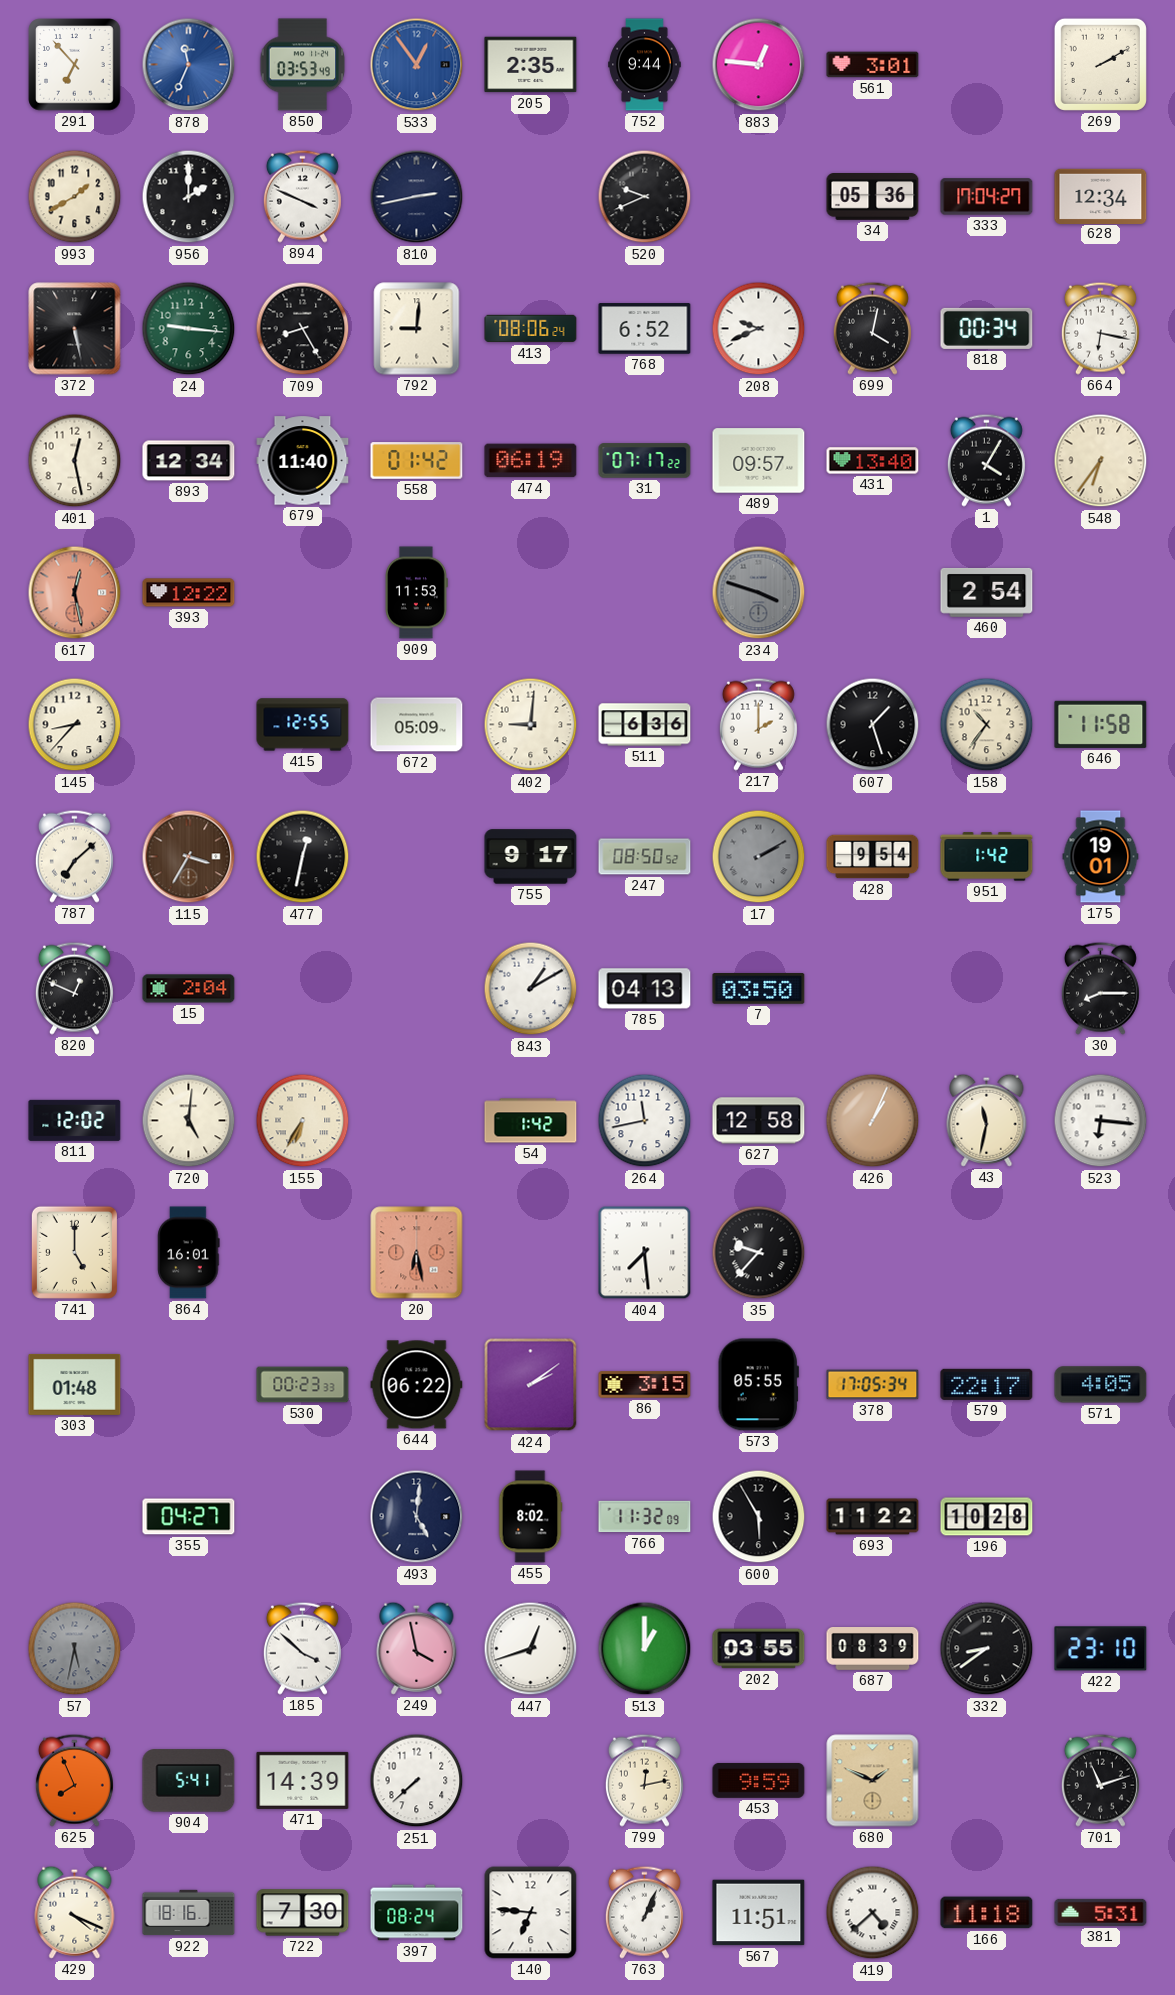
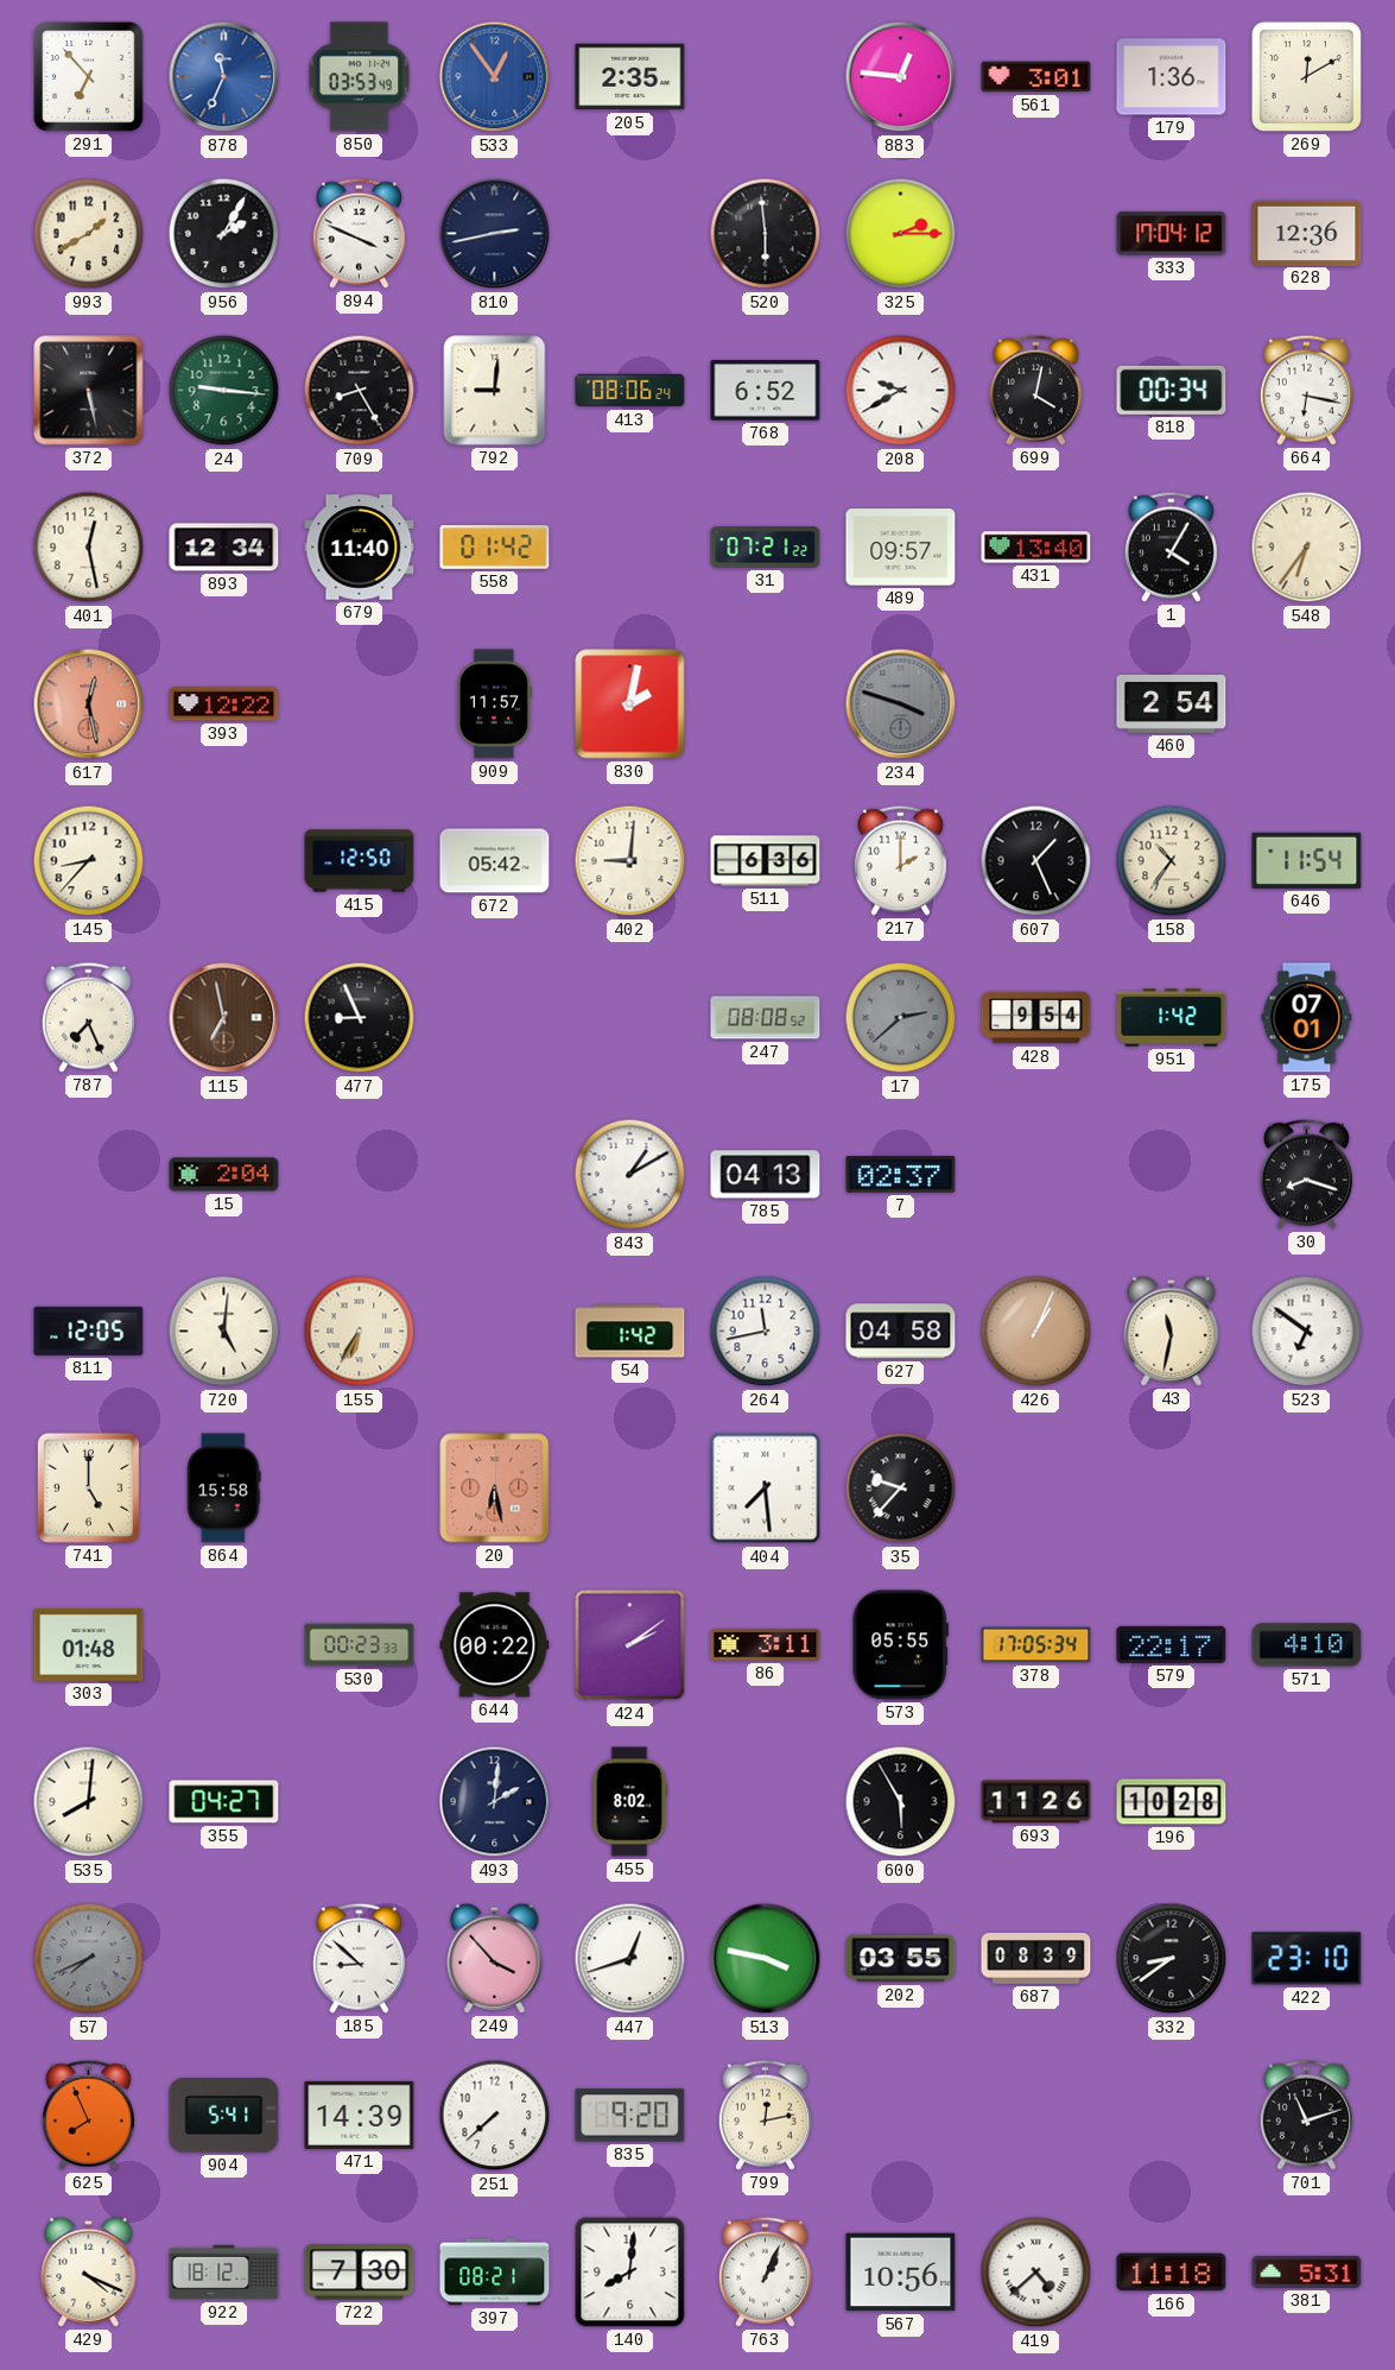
752: 9:44 -> none (645, 65)
179: none -> 1:36 (1172, 77)
269: 2:10 -> 12:10 (1306, 76)
956: 2:00 -> 2:05 (224, 234)
520: 9:41 -> 5:59 (766, 234)
325: none -> 2:15 (901, 234)
34: 05:36 -> none (873, 197)
333: 17:04:27 -> 17:04:12 (1172, 234)
628: 12:34 -> 12:36 (1307, 233)
208: 9:41 -> 9:40 (901, 391)
474: 06:19 -> none (531, 461)
31: 07:17 -> 07:21 (766, 548)
909: 11:53 -> 11:57 (495, 704)
830: none -> 2:02 (630, 704)
415: 12:55 -> 12:50 (360, 861)
672: 05:09 -> 05:42 (495, 861)
607: 1:27 -> 1:26 (1036, 861)
646: 11:58 -> 11:54 (1307, 860)
787: 7:08 -> 7:26 (88, 1017)
115: 3:35 -> 6:58 (224, 1018)
477: 12:32 -> 8:56 (360, 1018)
755: 9:17 -> none (531, 857)
247: 08:50 -> 08:08 (766, 1018)
17: 2:10 -> 2:38 (901, 1018)
175: 19:01 -> 07:01 (1307, 1018)
820: 12:49 -> none (74, 988)
7: 03:50 -> 02:37 (901, 1175)
30: 8:15 -> 8:18 (1306, 1174)
811: 12:02 -> 12:05 (89, 1331)
627: 12:58 -> 04:58 (901, 1332)
523: 6:16 -> 6:51 (1307, 1332)
864: 16:01 -> 15:58 (224, 1489)
644: 06:22 -> 00:22 (495, 1645)
86: 3:15 -> 3:11 (766, 1645)
571: 4:05 -> 4:10 (1307, 1645)
535: none -> 8:01 (89, 1802)
493: 5:01 -> 2:01 (495, 1802)
766: 11:32 -> none (645, 1517)
693: 11:22 -> 11:26 (1036, 1802)
57: 5:32 -> 7:41 (89, 1959)
185: 3:52 -> 8:52 (359, 1958)
249: 3:58 -> 3:53 (495, 1958)
513: 1:00 -> 3:47 (766, 1959)
835: none -> 9:20 (630, 2116)
453: 9:59 -> none (759, 1780)
680: 1:49 -> none (873, 1781)
922: 18:16 -> 18:12 (224, 2273)
397: 08:24 -> 08:21 (495, 2273)
140: 6:46 -> 8:01 (630, 2273)
567: 11:51 -> 10:56 (901, 2273)
